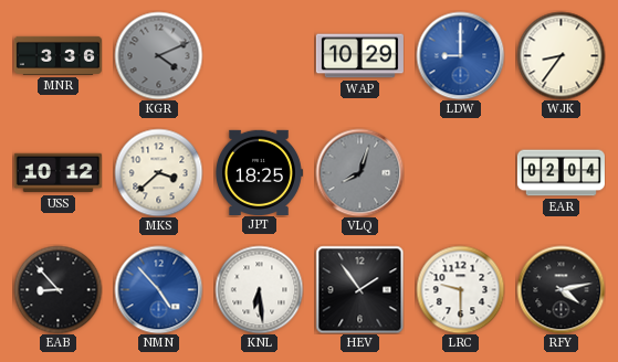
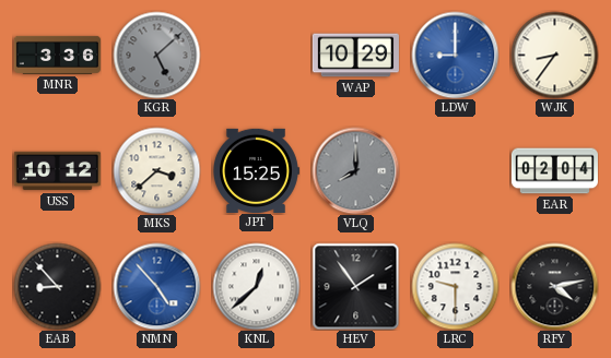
KGR: 4:11 -> 5:08 (156, 55)
JPT: 18:25 -> 15:25 (257, 170)
VLQ: 8:03 -> 8:00 (355, 170)
KNL: 6:29 -> 12:38 (256, 286)
